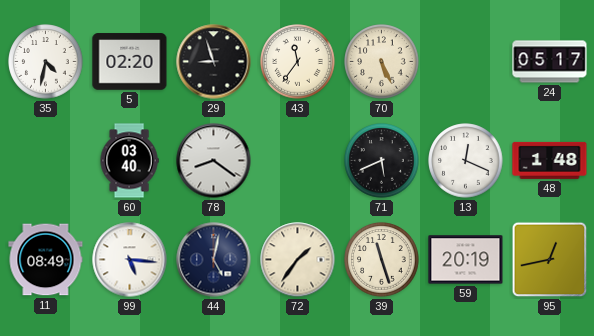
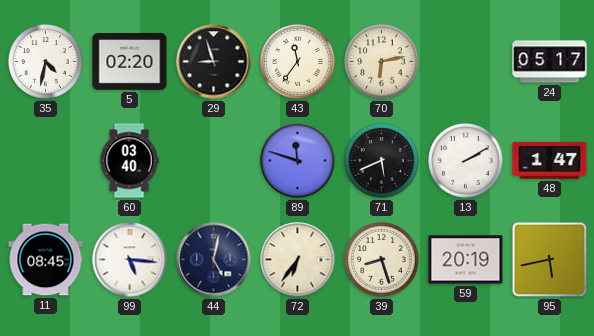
70: 5:26 -> 6:13 (382, 62)
78: 8:21 -> none (214, 161)
89: none -> 11:48 (298, 161)
13: 12:19 -> 2:10 (466, 161)
48: 1:48 -> 1:47 (550, 160)
11: 08:49 -> 08:45 (46, 260)
72: 1:36 -> 6:36 (298, 260)
39: 11:27 -> 8:27 (382, 260)
95: 12:43 -> 5:43 (550, 260)
